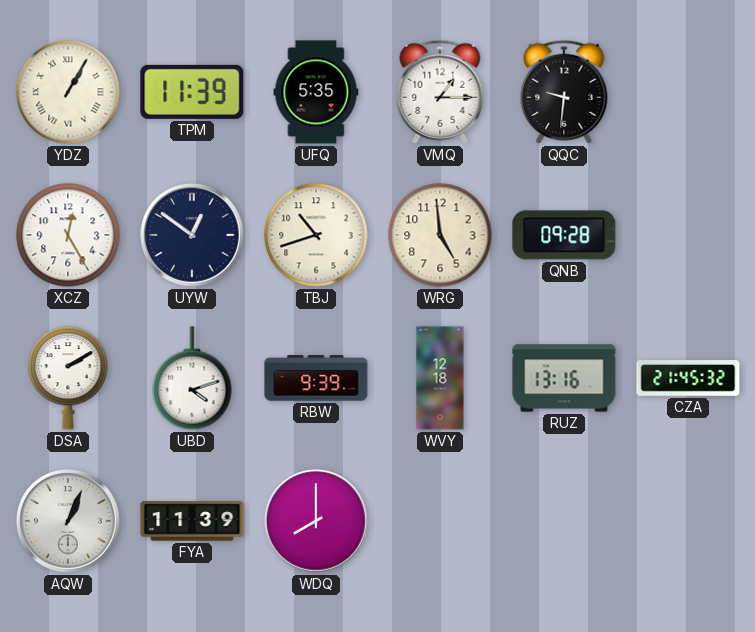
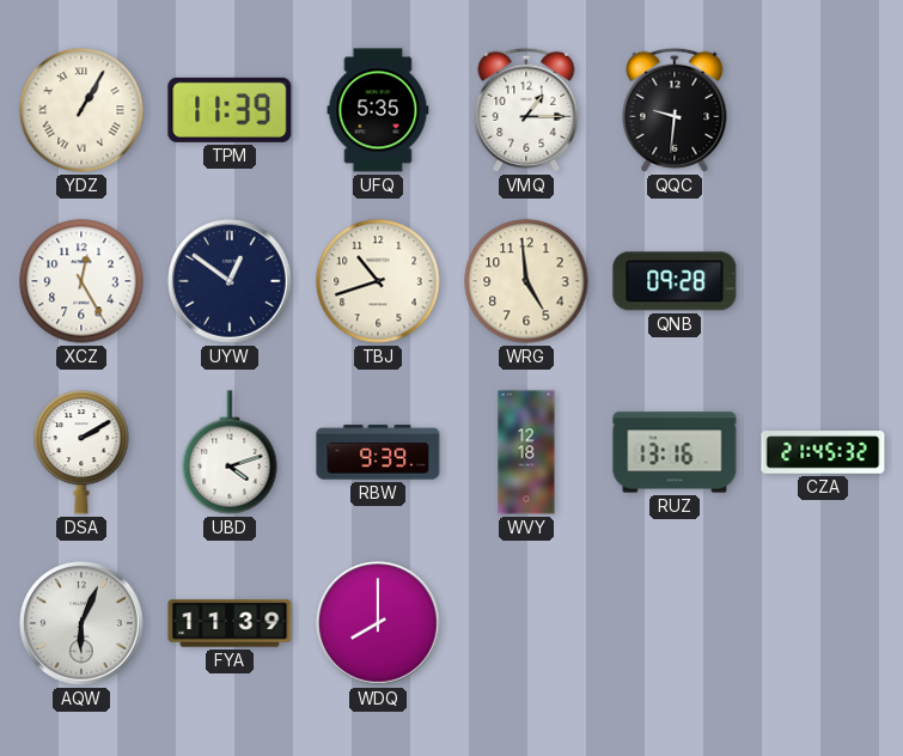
AQW: 1:04 -> 6:04 (81, 623)
